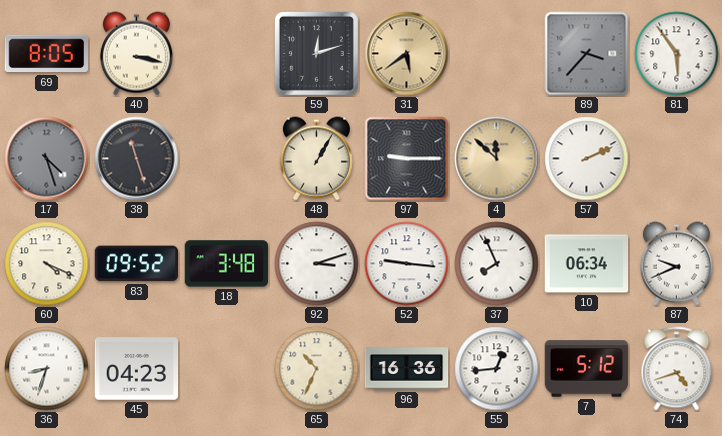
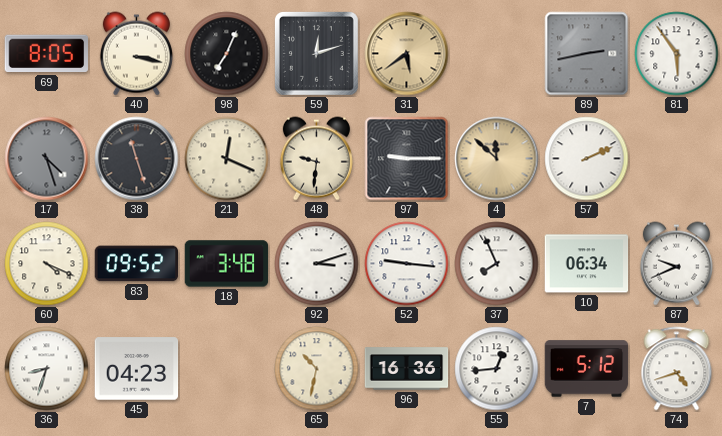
98: none -> 7:04 (227, 54)
89: 3:37 -> 2:43 (587, 54)
21: none -> 12:19 (227, 159)
48: 1:05 -> 9:31 (316, 159)
65: 10:34 -> 10:32 (317, 369)
